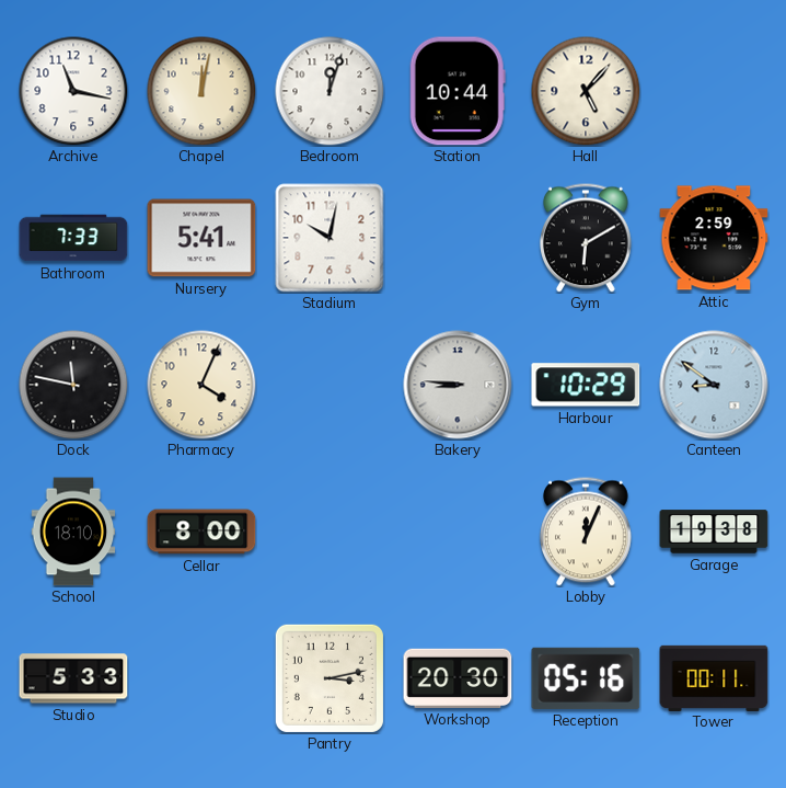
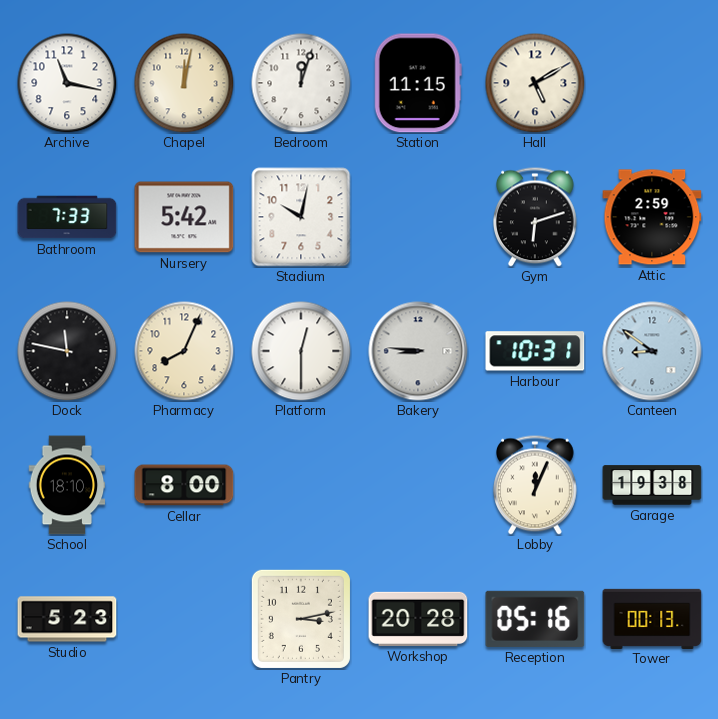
Station: 10:44 -> 11:15 (418, 83)
Hall: 5:07 -> 5:10 (535, 83)
Nursery: 5:41 -> 5:42 (184, 217)
Gym: 6:10 -> 6:12 (536, 217)
Pharmacy: 4:04 -> 8:04 (184, 351)
Platform: none -> 12:30 (301, 351)
Harbour: 10:29 -> 10:31 (535, 351)
Studio: 5:33 -> 5:23 (67, 619)
Workshop: 20:30 -> 20:28 (418, 619)
Tower: 00:11 -> 00:13 (652, 618)
